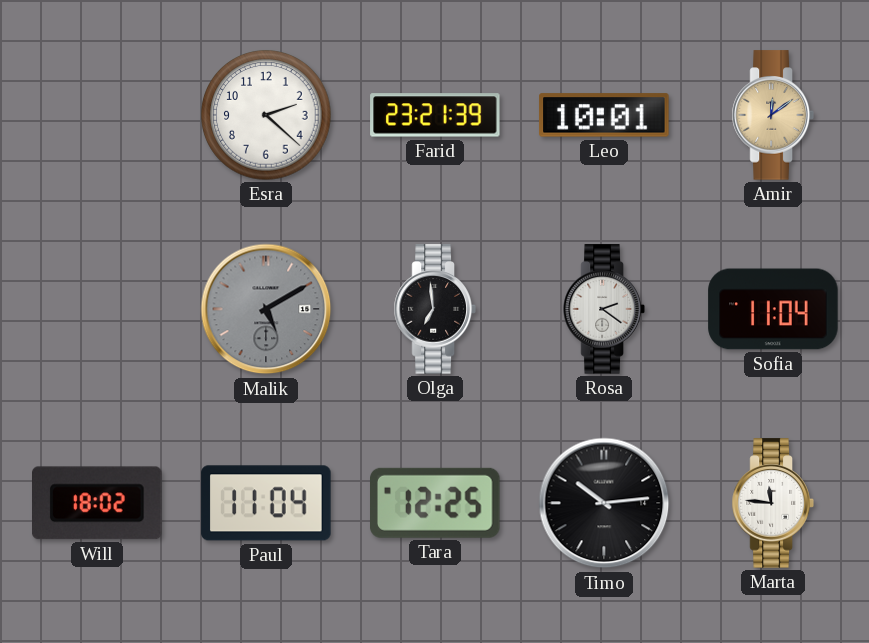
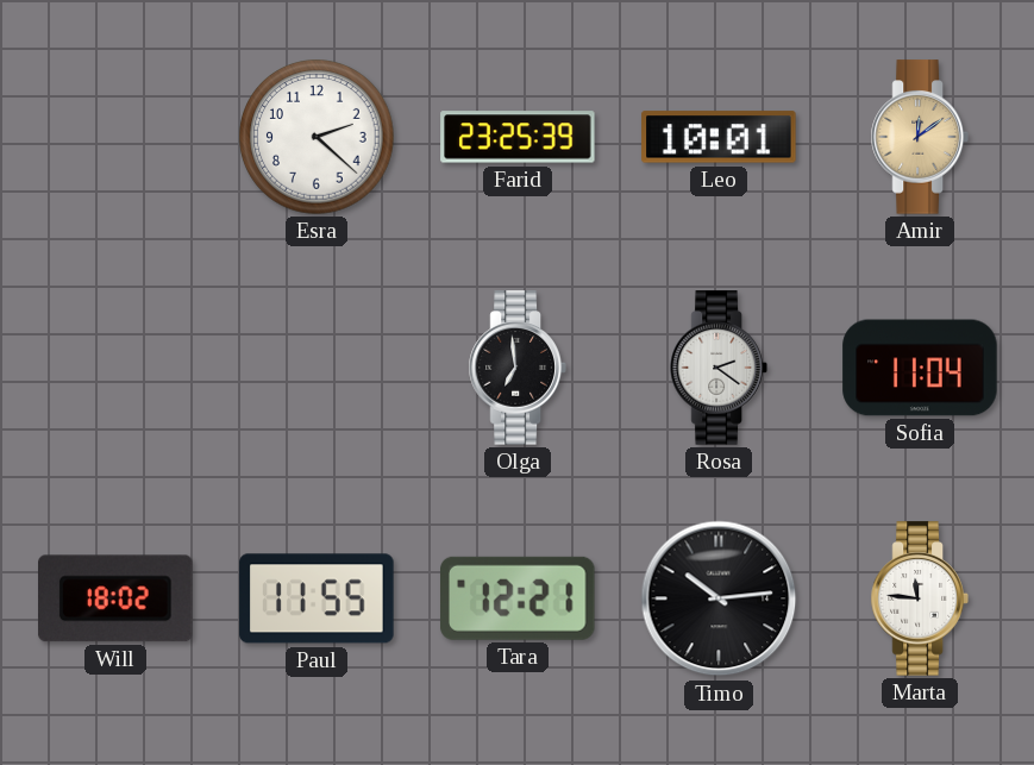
Farid: 23:21 -> 23:25 (518, 137)
Malik: 5:10 -> none (266, 309)
Paul: 11:04 -> 11:55 (317, 598)
Tara: 12:25 -> 12:21 (519, 598)
